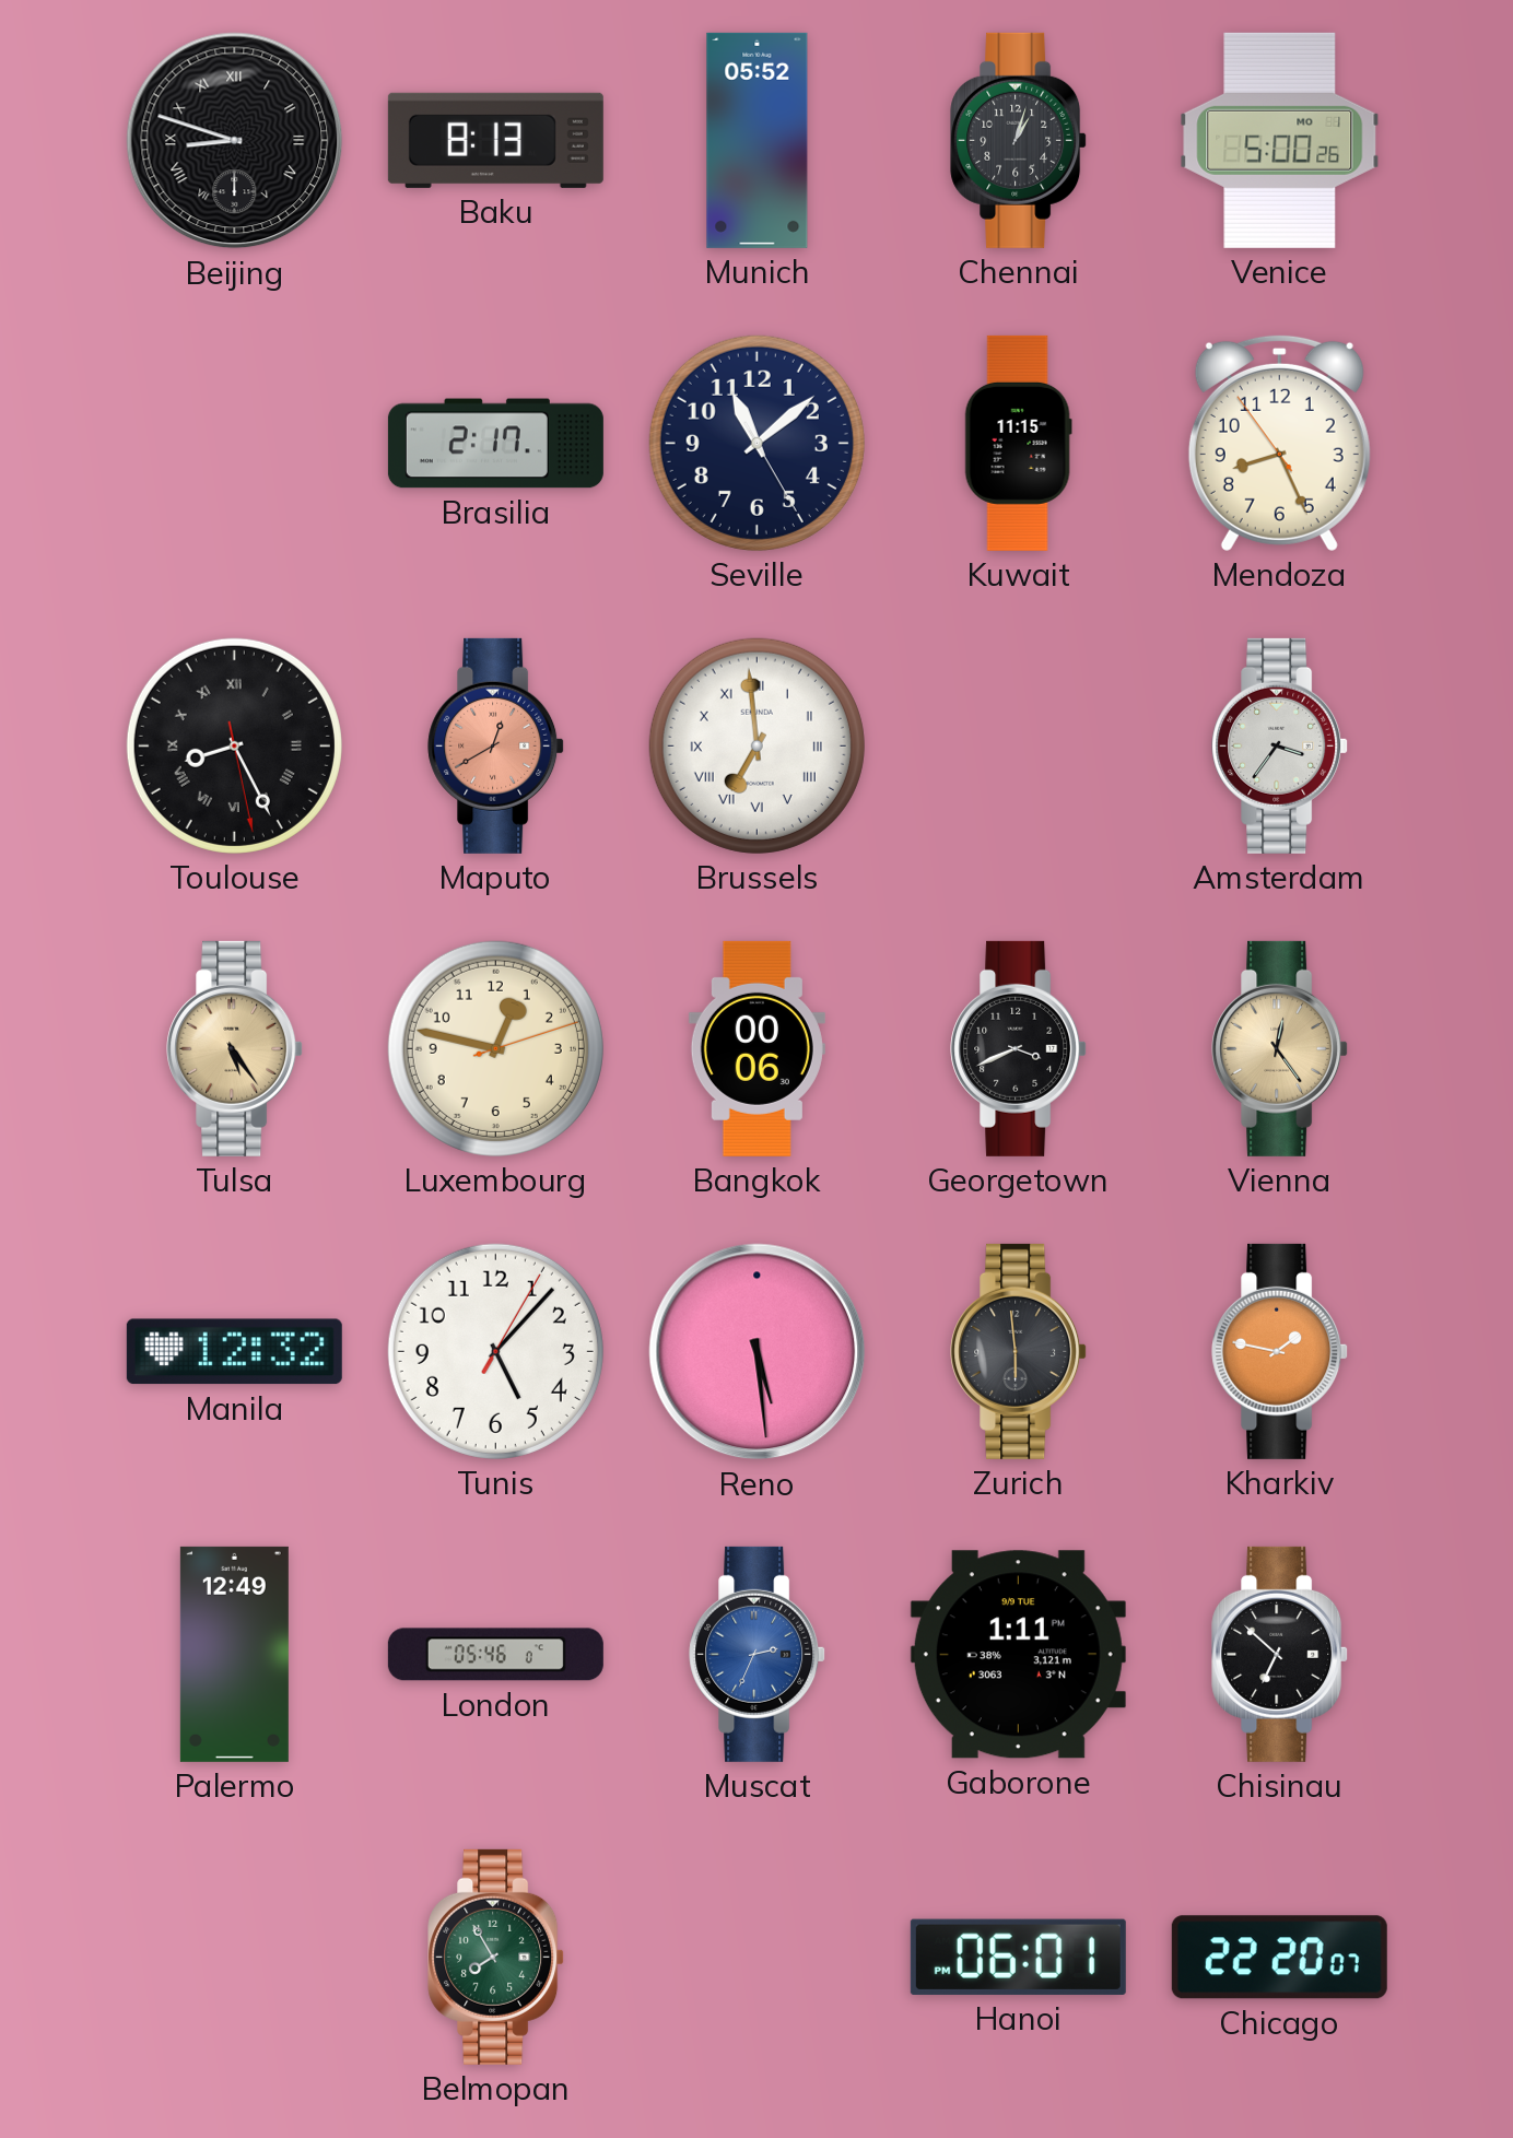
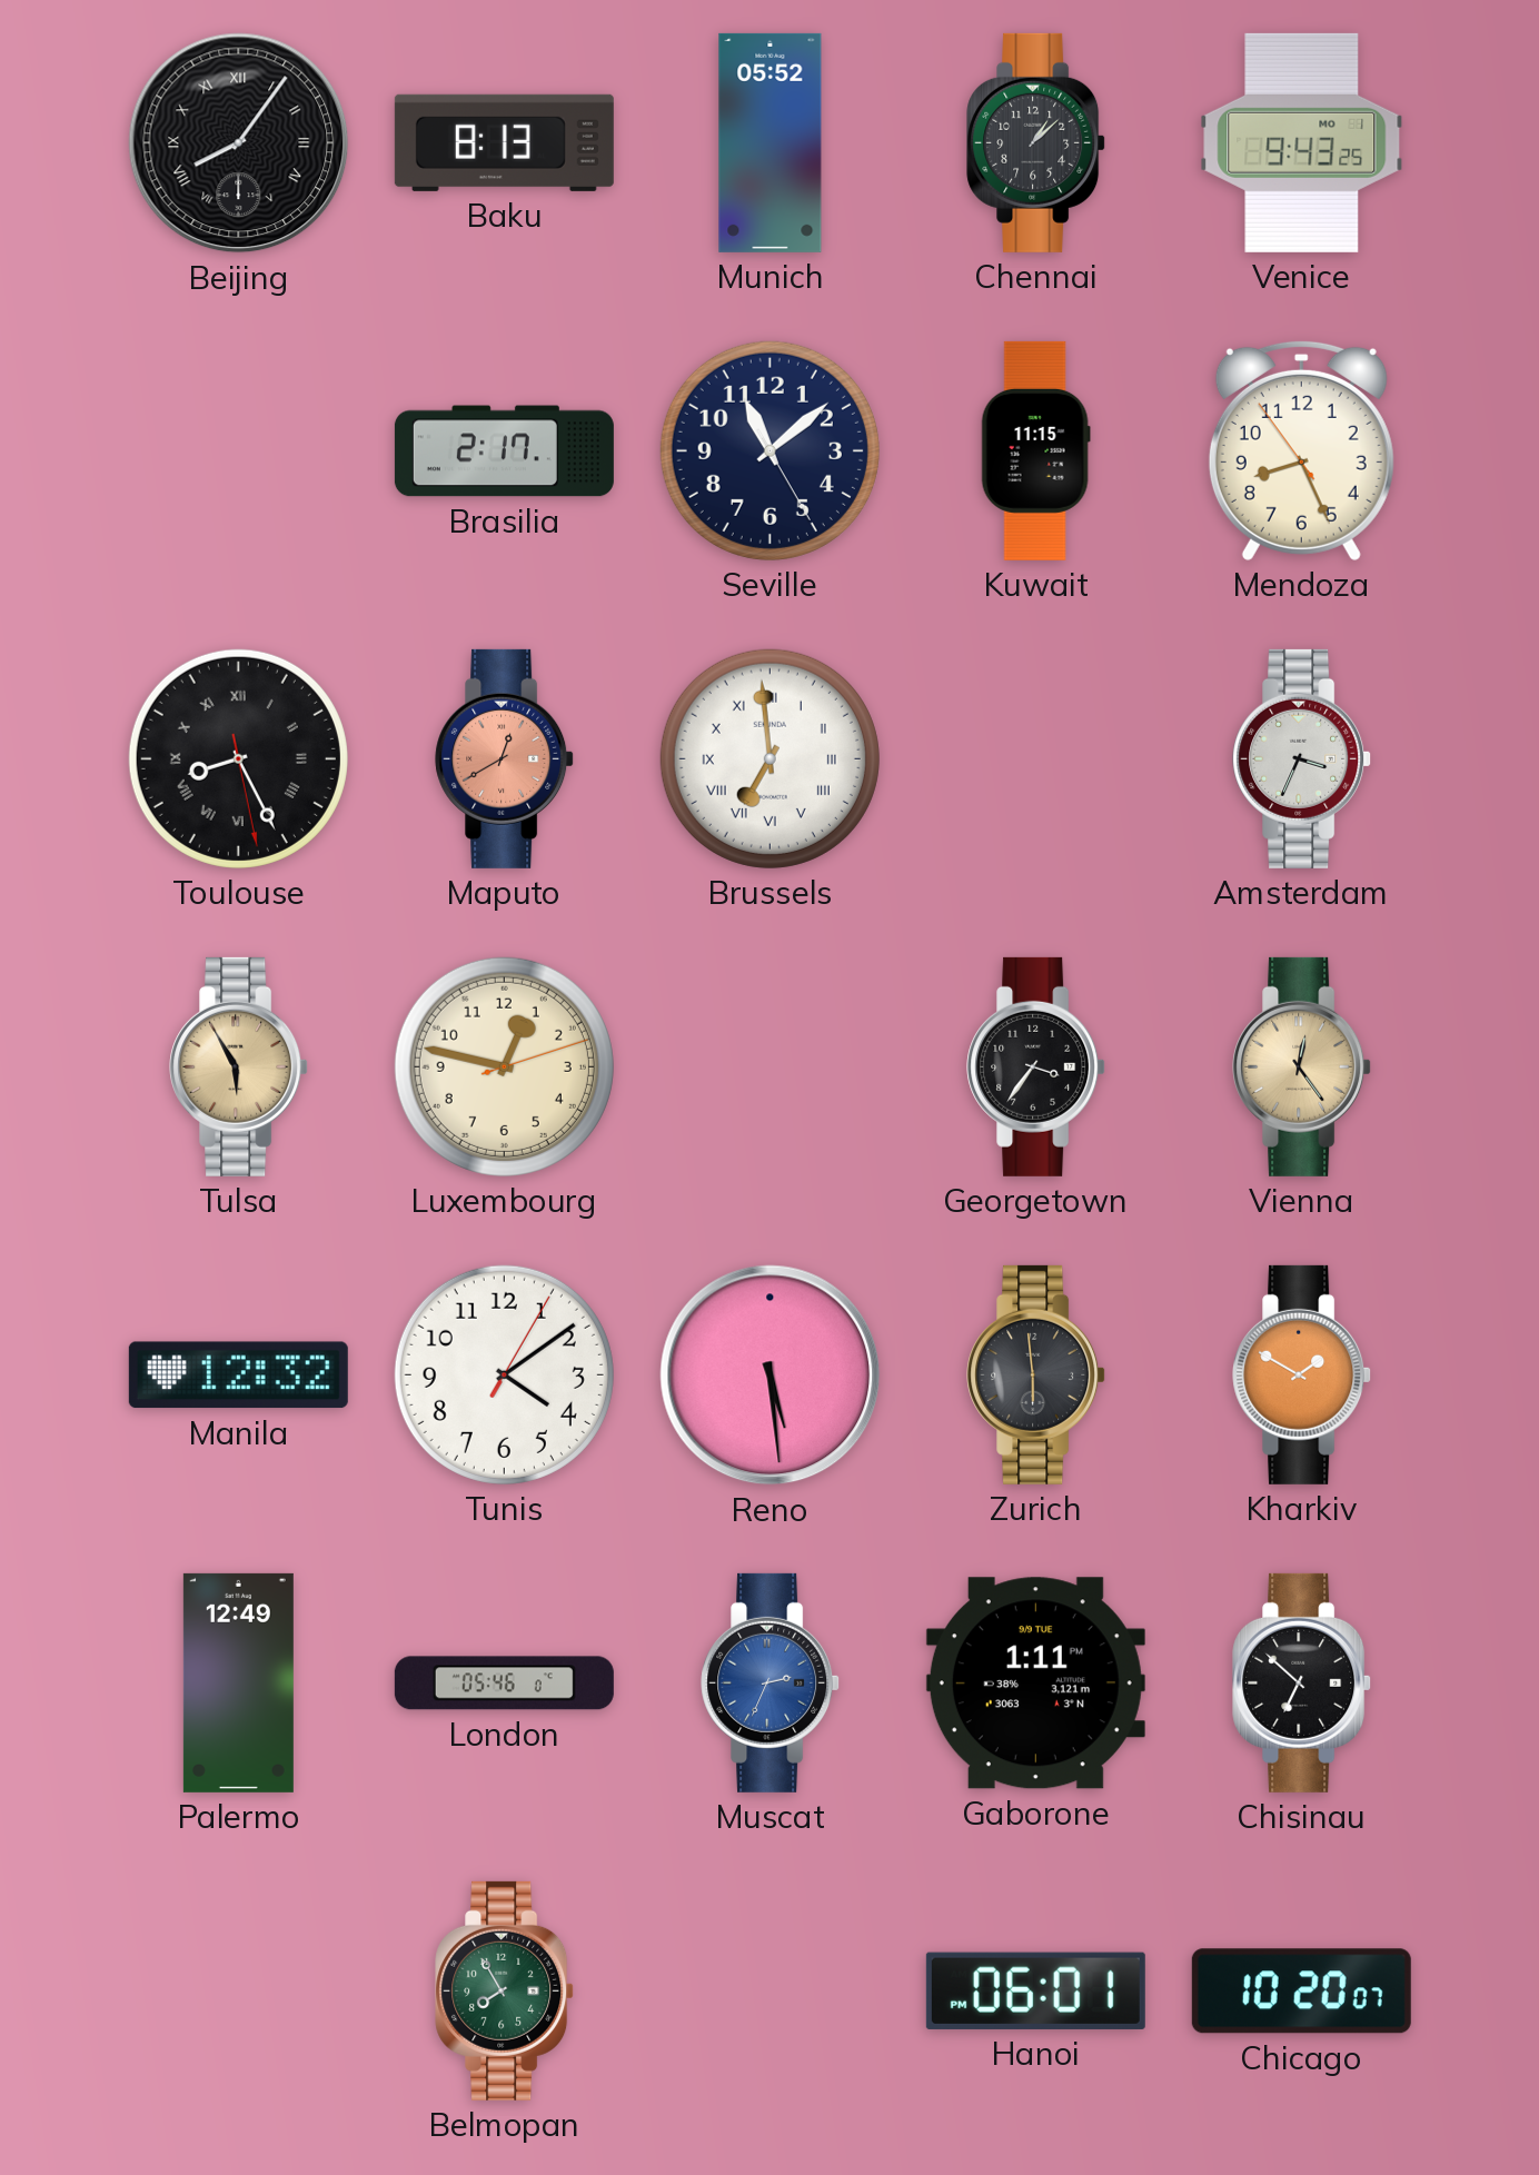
Beijing: 8:48 -> 8:06 (239, 143)
Chennai: 1:03 -> 1:08 (1036, 142)
Venice: 5:00 -> 9:43 (1302, 142)
Amsterdam: 3:36 -> 3:34 (1302, 758)
Tulsa: 5:24 -> 5:55 (239, 1066)
Bangkok: 00:06 -> none (756, 1048)
Georgetown: 3:41 -> 3:36 (1036, 1066)
Tunis: 5:07 -> 4:09 (504, 1374)
Kharkiv: 1:47 -> 1:50 (1302, 1374)
Chicago: 22:20 -> 10:20 (1301, 1992)
